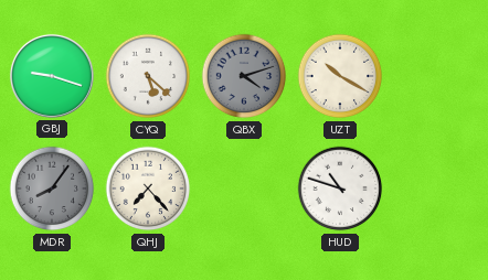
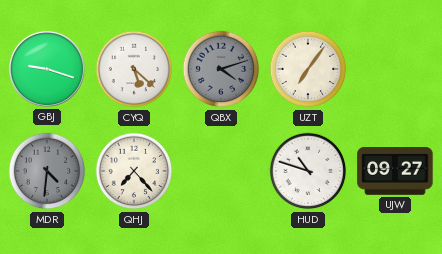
UZT: 10:20 -> 7:06 (308, 69)
MDR: 8:06 -> 4:31 (47, 171)
UJW: none -> 09:27 (395, 171)
